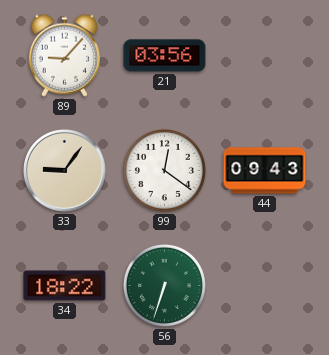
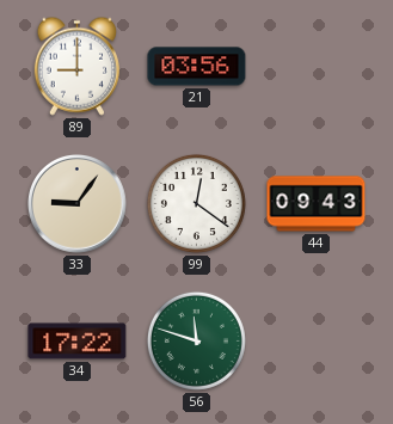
89: 9:07 -> 9:00 (76, 66)
34: 18:22 -> 17:22 (78, 342)
56: 6:33 -> 11:48 (196, 340)
